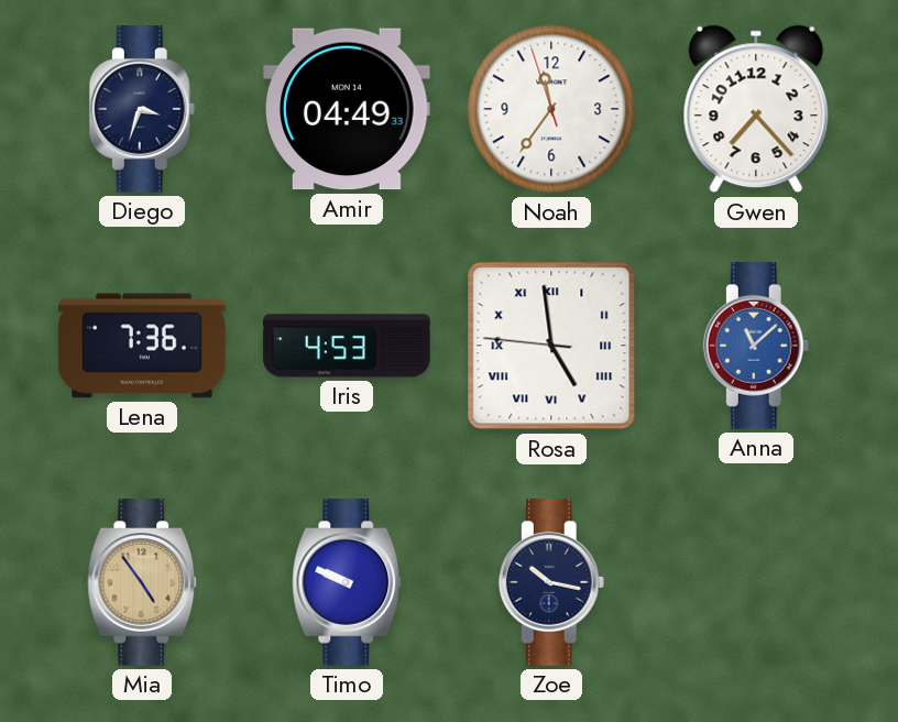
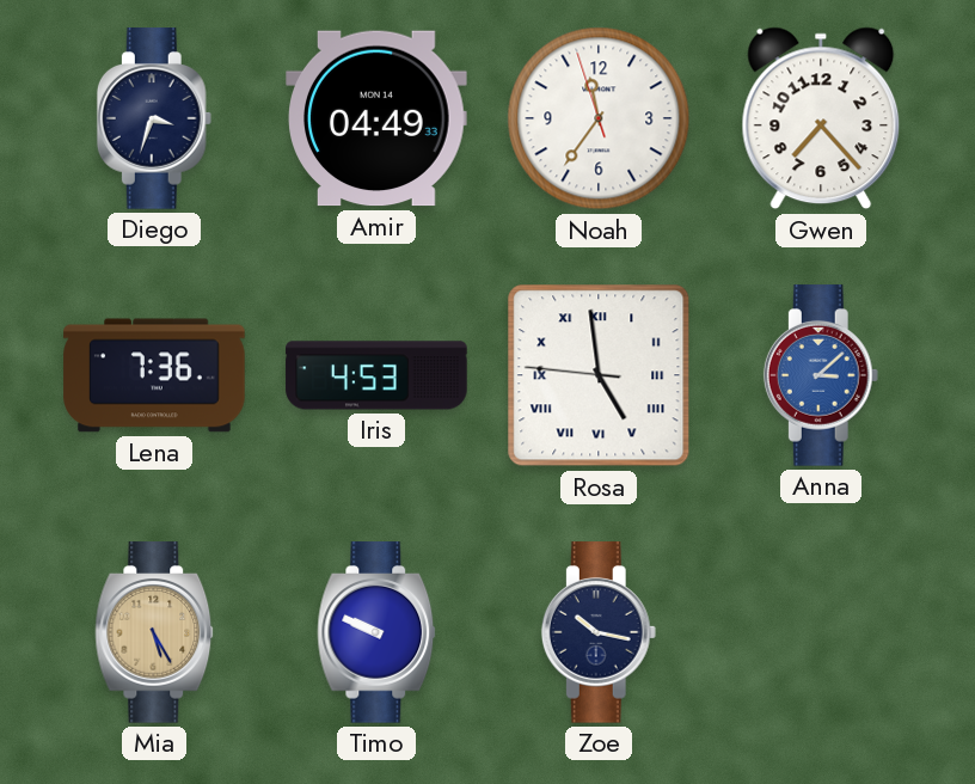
Anna: 11:08 -> 3:08 (821, 375)
Mia: 4:54 -> 5:25 (154, 632)
